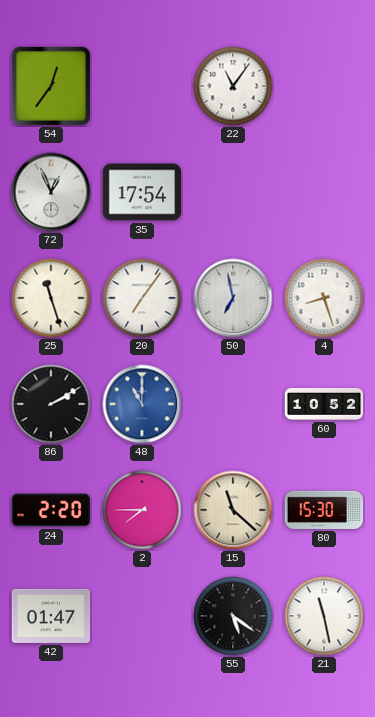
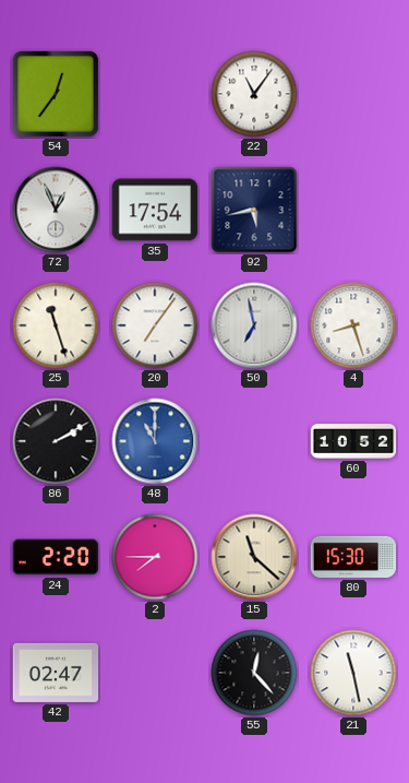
92: none -> 5:43 (254, 210)
42: 01:47 -> 02:47 (56, 673)
55: 5:21 -> 12:23 (254, 673)
